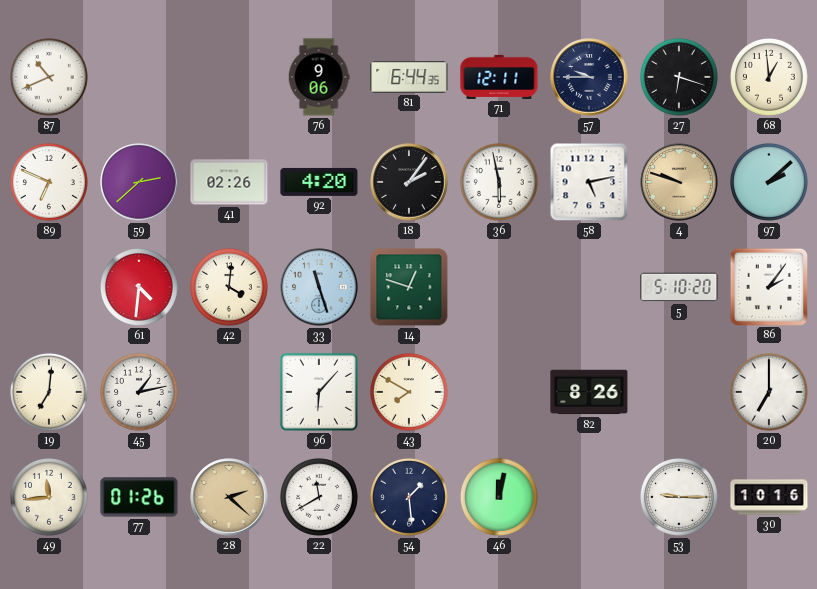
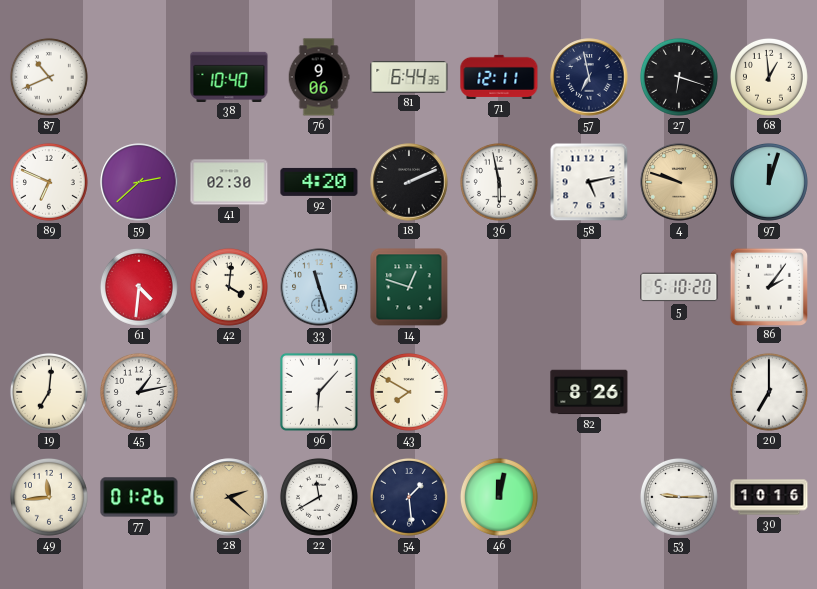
38: none -> 10:40 (229, 76)
57: 9:45 -> 6:58 (589, 77)
41: 02:26 -> 02:30 (229, 182)
18: 2:06 -> 2:11 (409, 182)
97: 2:08 -> 12:03 (769, 182)
